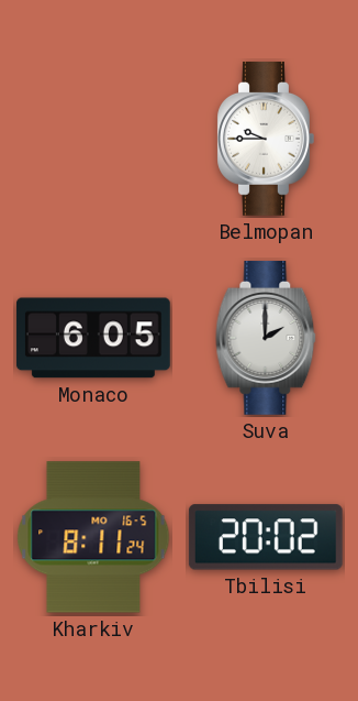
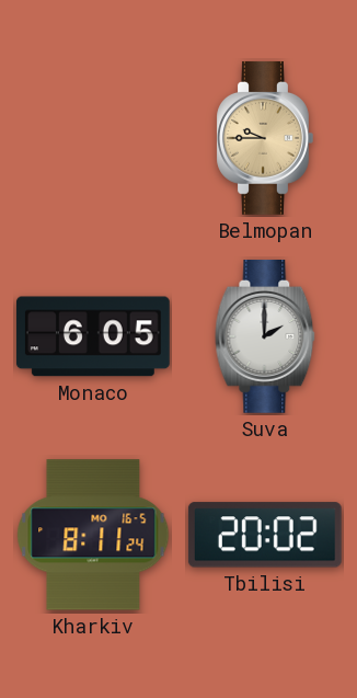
Belmopan dial: white -> champagne (265, 138)
